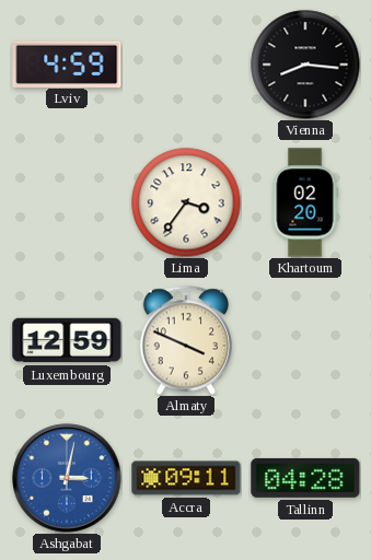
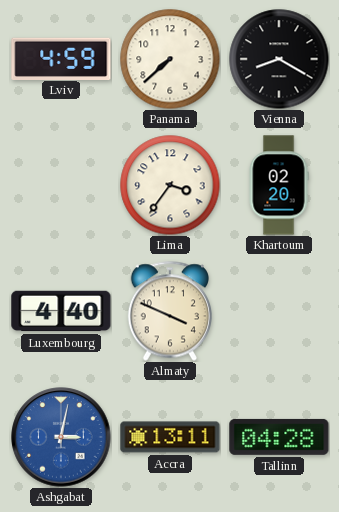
Panama: none -> 7:38 (170, 59)
Vienna: 8:16 -> 8:20 (279, 59)
Luxembourg: 12:59 -> 4:40 (61, 311)
Accra: 09:11 -> 13:11 (170, 437)
